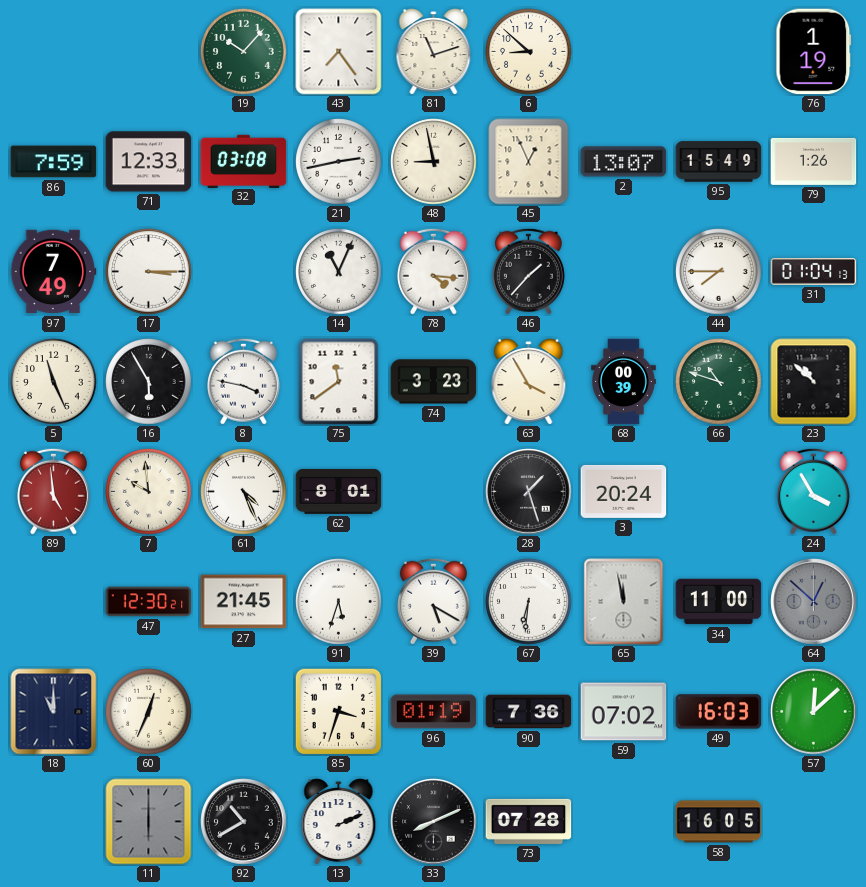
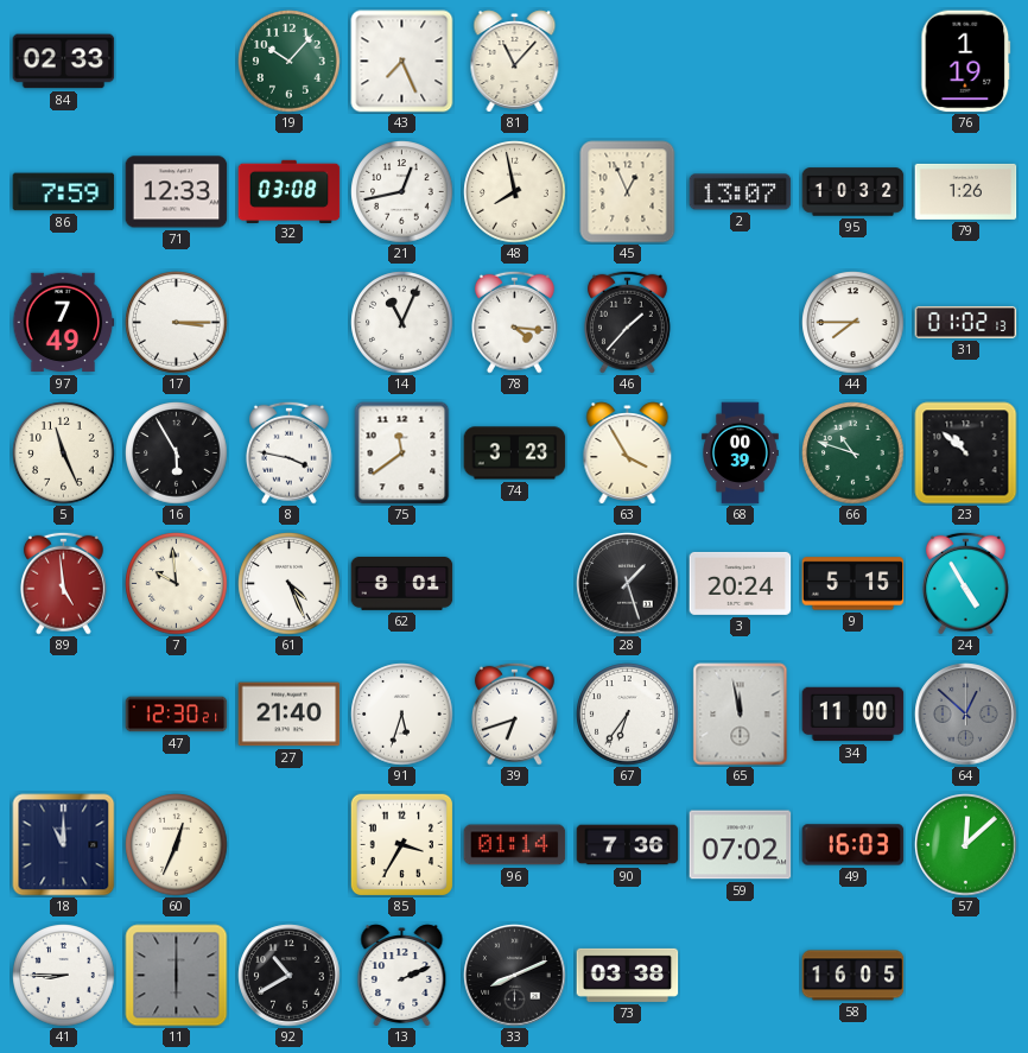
84: none -> 02:33 (64, 62)
43: 7:24 -> 7:26 (402, 62)
81: 11:12 -> 11:07 (515, 62)
6: 8:52 -> none (529, 52)
21: 2:43 -> 12:43 (402, 192)
48: 8:58 -> 7:58 (515, 192)
95: 15:49 -> 10:32 (854, 192)
31: 01:04 -> 01:02 (966, 322)
9: none -> 5:15 (854, 584)
24: 3:55 -> 4:55 (965, 583)
27: 21:45 -> 21:40 (290, 715)
39: 5:20 -> 6:42 (514, 713)
67: 6:31 -> 6:36 (628, 715)
85: 3:33 -> 3:35 (401, 844)
96: 01:19 -> 01:14 (515, 845)
41: none -> 8:45 (64, 976)
73: 07:28 -> 03:38 (628, 975)
